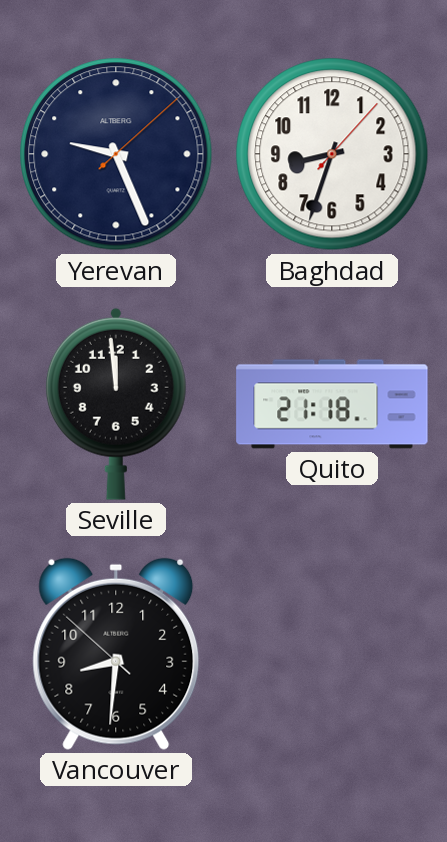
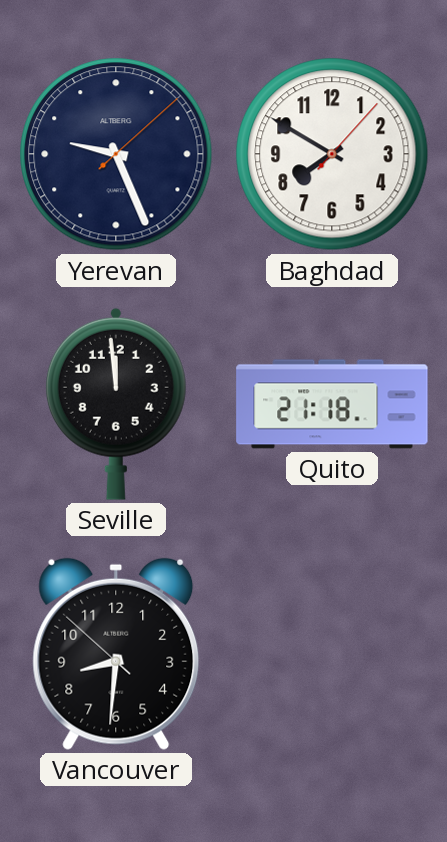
Baghdad: 8:33 -> 7:50 (332, 154)
